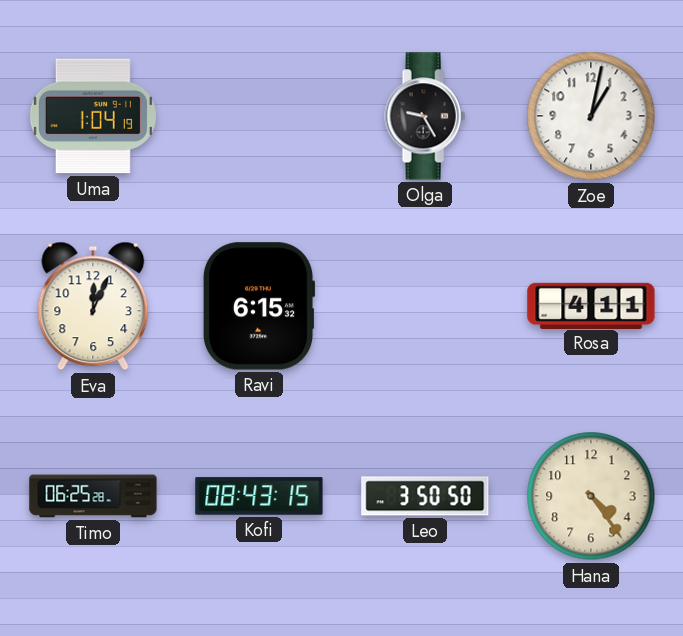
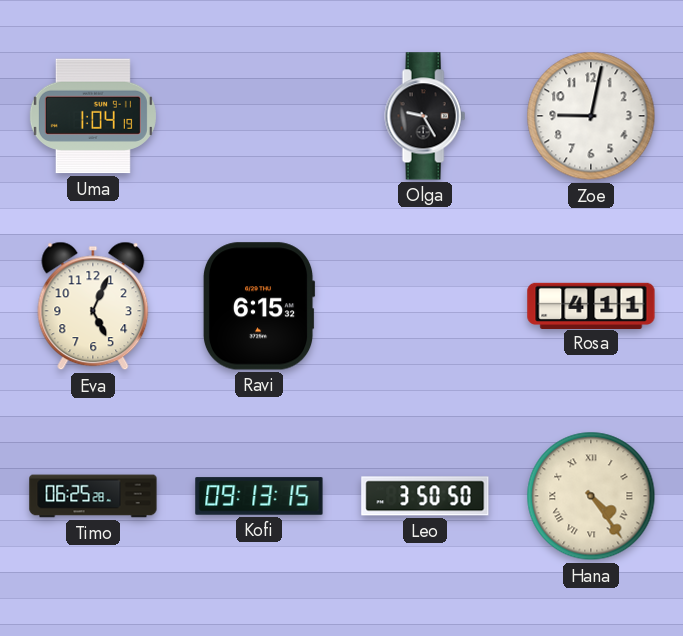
Zoe: 1:02 -> 9:02 (591, 116)
Eva: 12:04 -> 5:04 (93, 306)
Kofi: 08:43 -> 09:13 (259, 496)
Hana numerals: Arabic -> Roman (591, 496)
